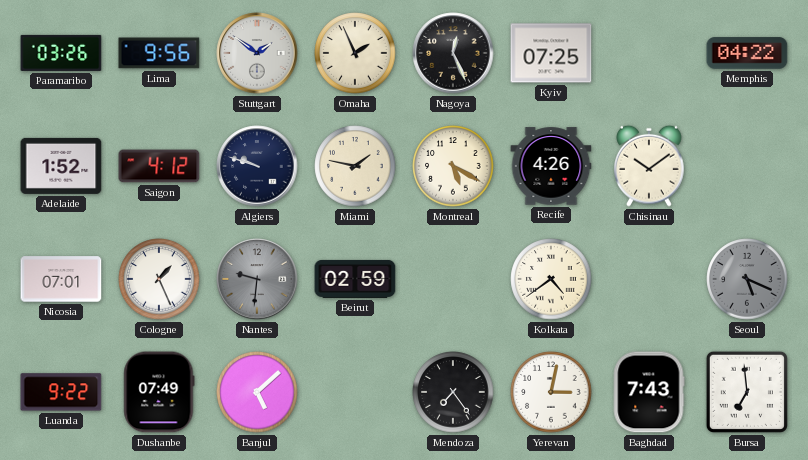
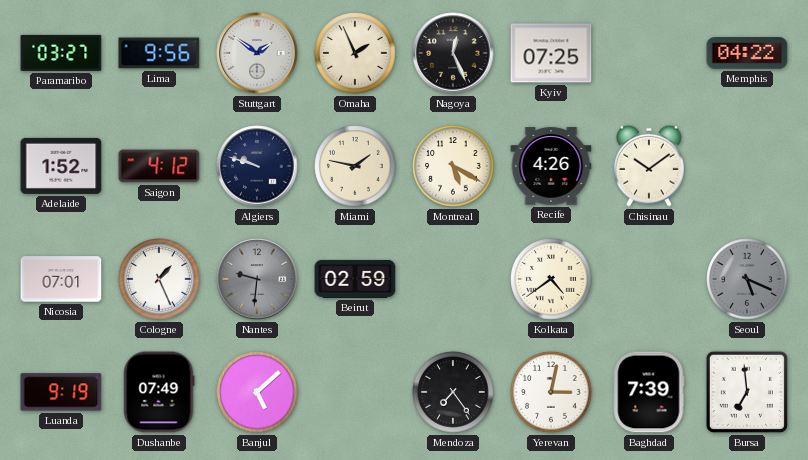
Paramaribo: 03:26 -> 03:27 (61, 53)
Luanda: 9:22 -> 9:19 (61, 392)
Baghdad: 7:43 -> 7:39 (649, 392)
